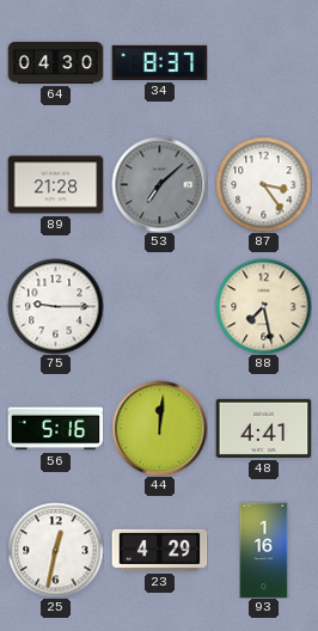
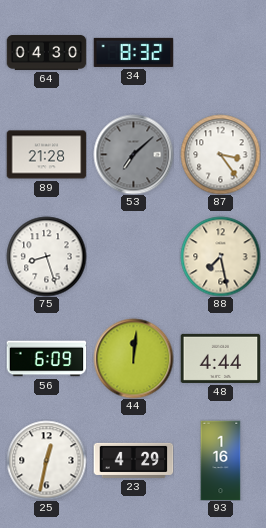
34: 8:37 -> 8:32 (133, 52)
75: 9:15 -> 8:27 (46, 256)
56: 5:16 -> 6:09 (46, 359)
48: 4:41 -> 4:44 (220, 358)
